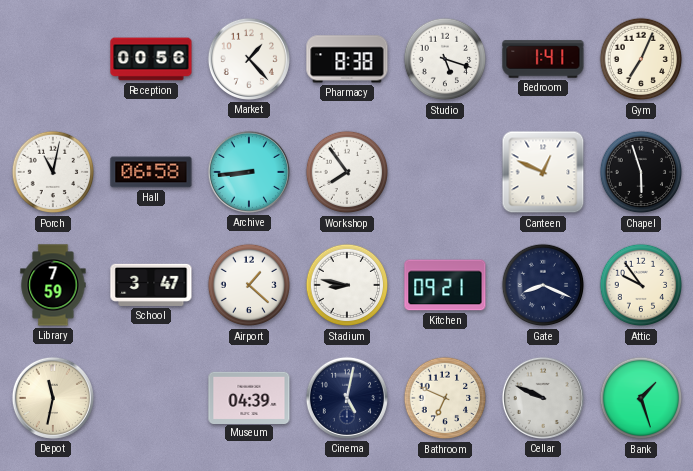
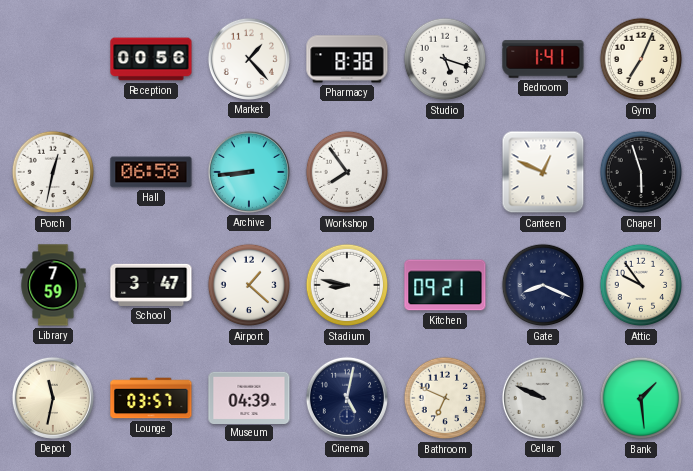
Porch: 11:02 -> 12:32 (53, 172)
Lounge: none -> 03:57 (151, 398)
Bank: 1:27 -> 1:29 (641, 398)
